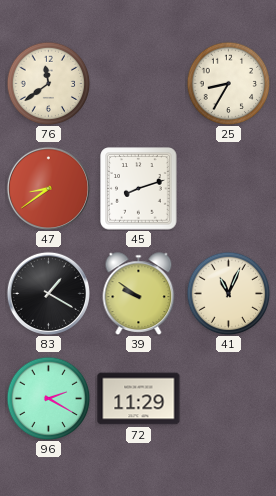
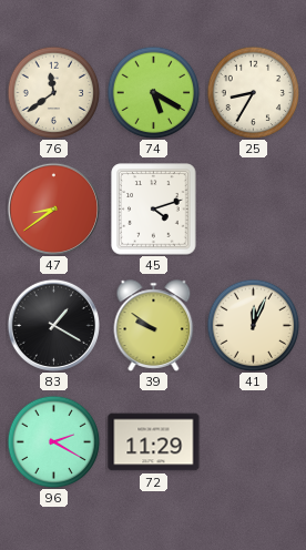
74: none -> 5:20 (153, 92)
45: 8:12 -> 4:12 (154, 210)
41: 11:04 -> 12:04 (253, 325)
